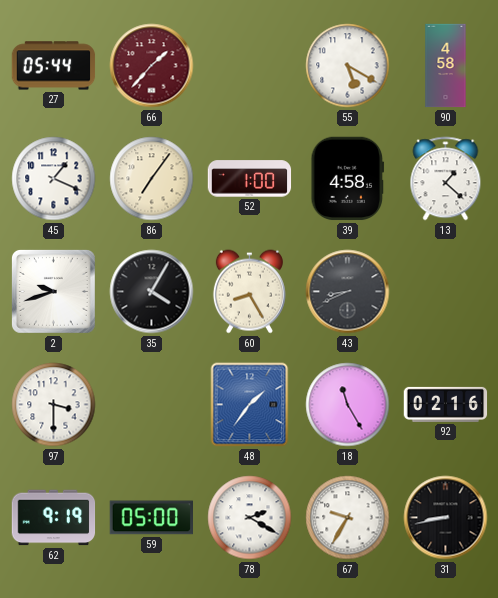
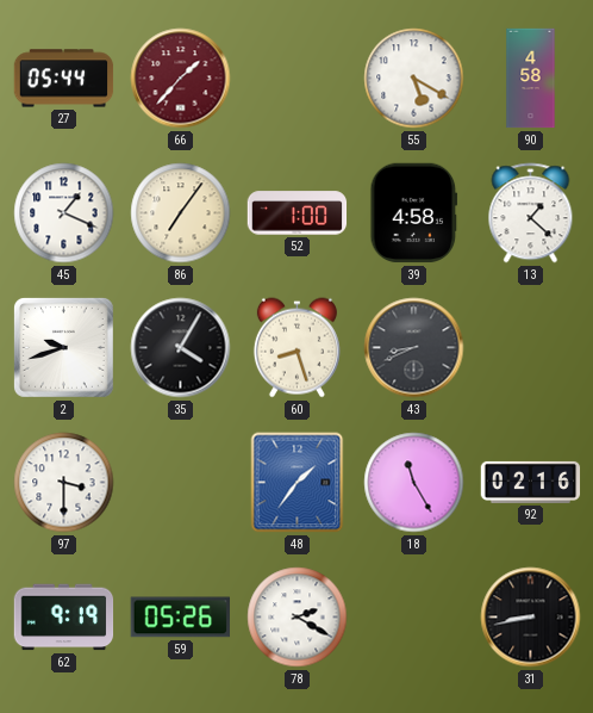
60: 8:25 -> 8:27 (296, 348)
59: 05:00 -> 05:26 (180, 618)
67: 9:35 -> none (348, 518)
